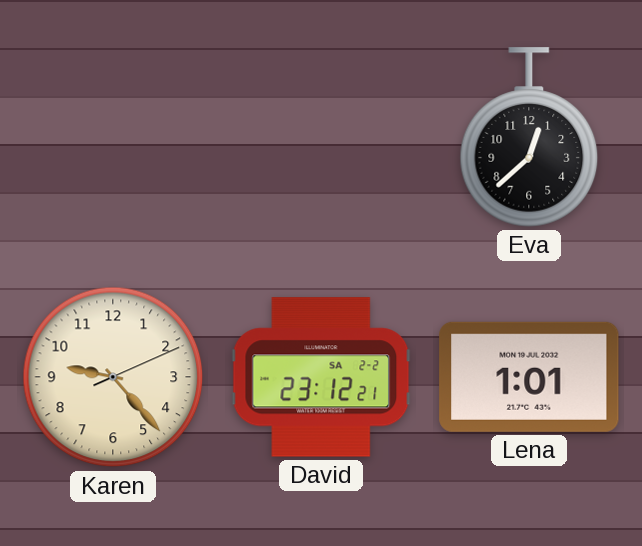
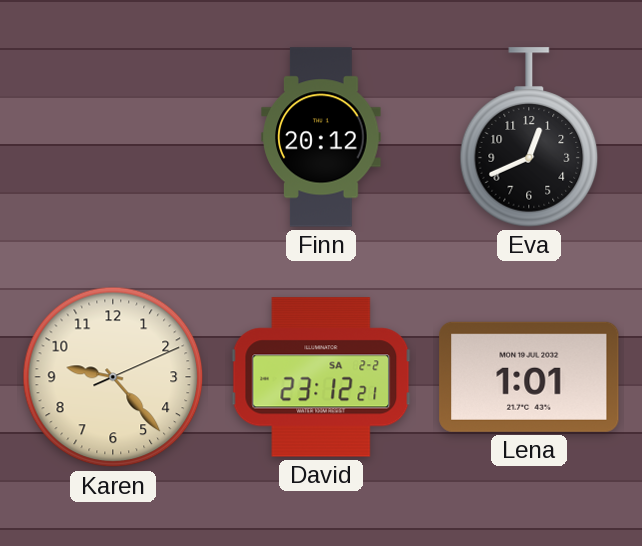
Finn: none -> 20:12 (321, 137)
Eva: 12:38 -> 12:41 (529, 137)
